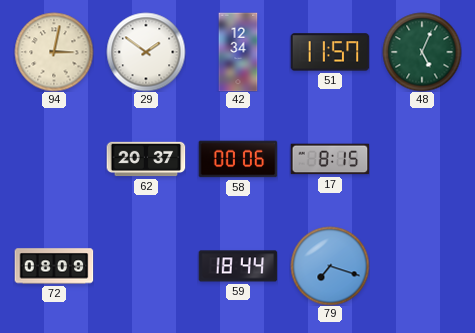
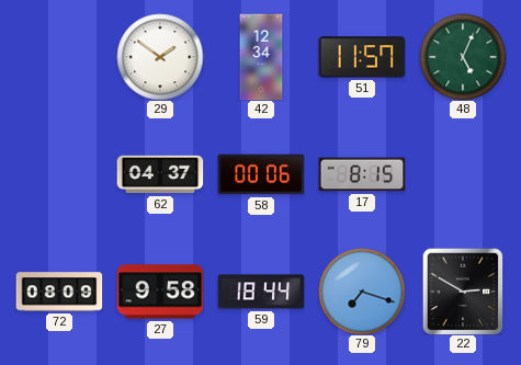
94: 3:02 -> none (54, 52)
62: 20:37 -> 04:37 (160, 174)
27: none -> 9:58 (160, 292)
22: none -> 2:50 (463, 292)
